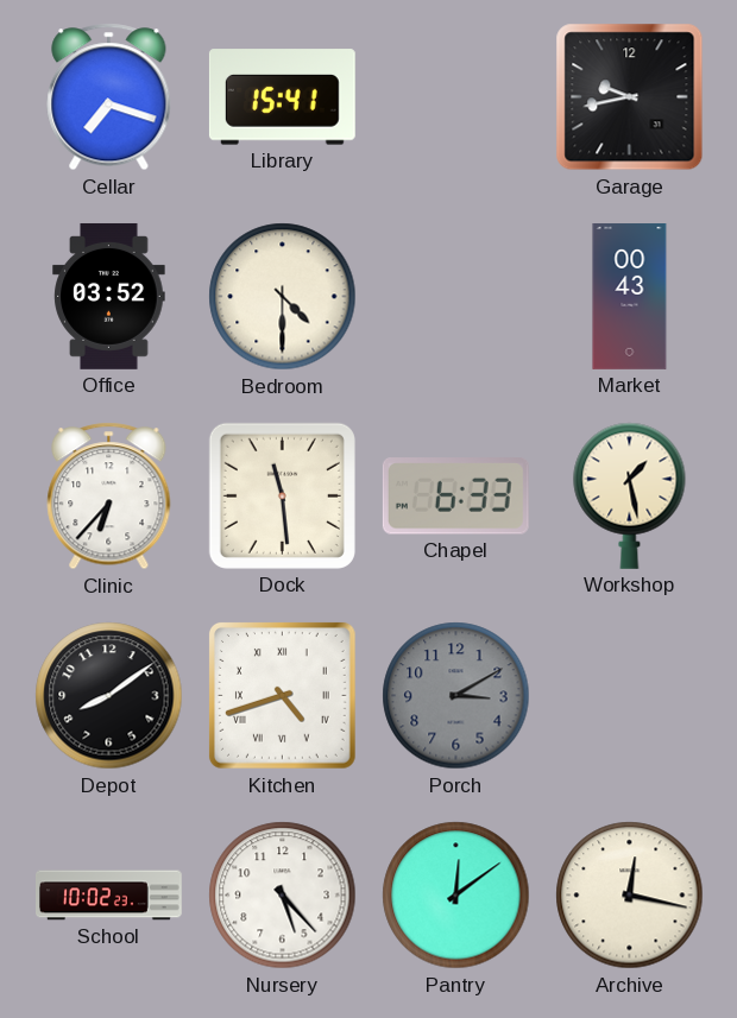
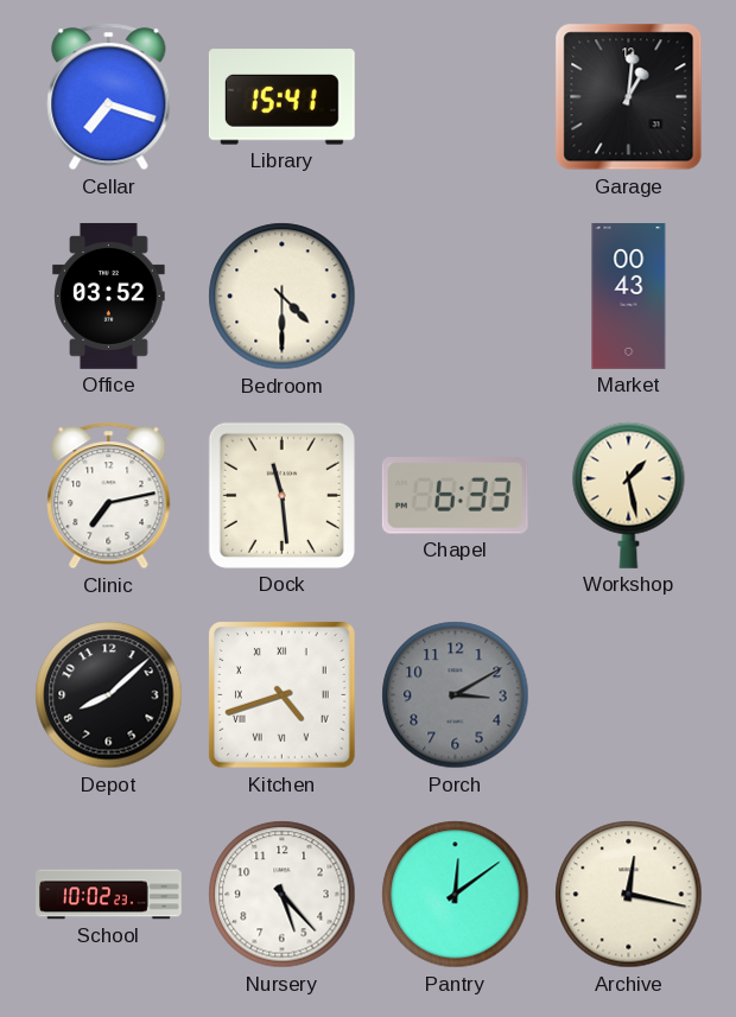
Garage: 9:43 -> 1:01 (629, 97)
Clinic: 6:37 -> 7:13 (109, 496)
Depot: 8:09 -> 8:08 (109, 695)
